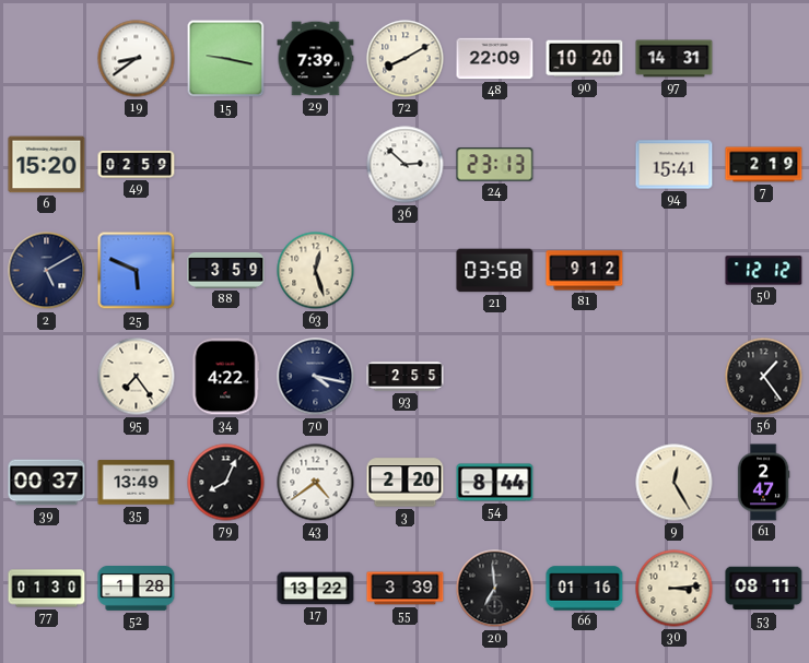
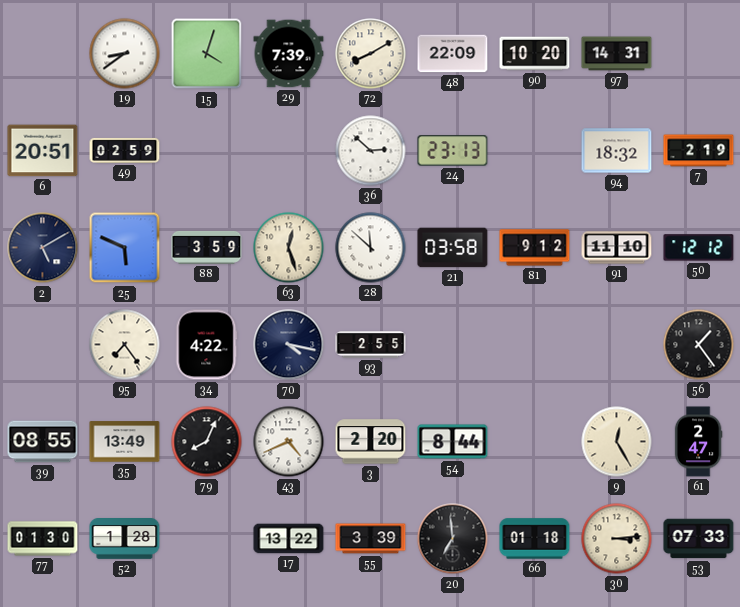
15: 9:17 -> 4:03 (207, 54)
6: 15:20 -> 20:51 (43, 151)
94: 15:41 -> 18:32 (617, 151)
28: none -> 11:52 (371, 248)
91: none -> 11:10 (617, 248)
39: 00:37 -> 08:55 (43, 442)
43: 4:39 -> 4:41 (289, 442)
66: 01:16 -> 01:18 (535, 539)
53: 08:11 -> 07:33 (699, 539)
